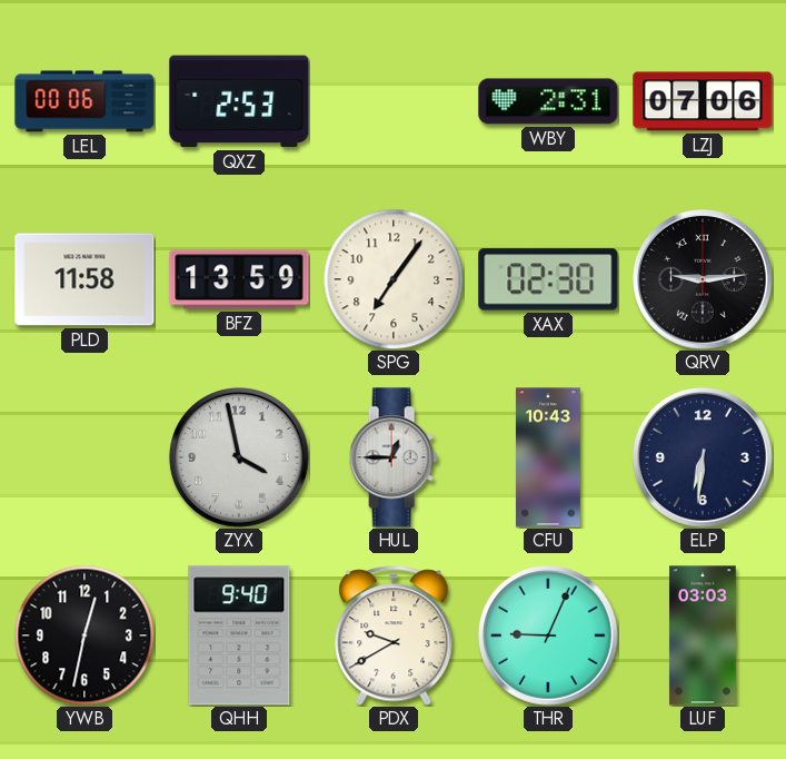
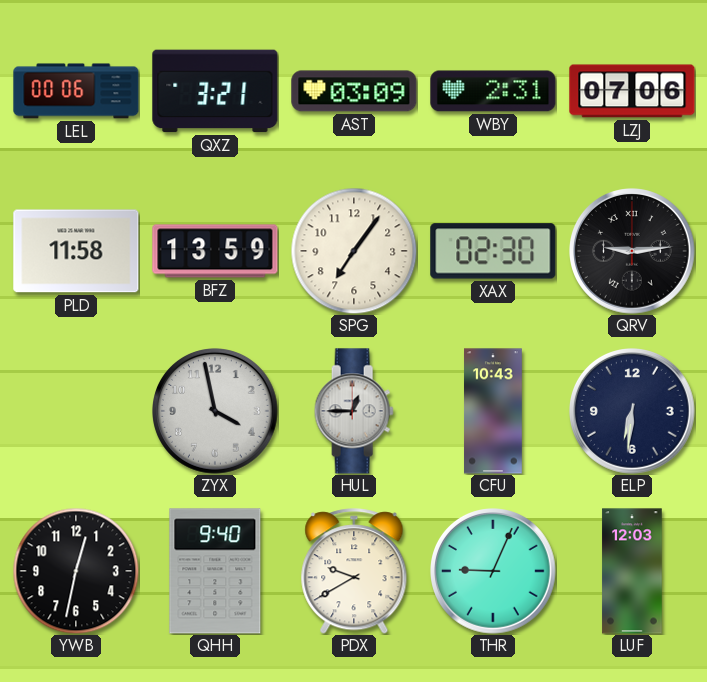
QXZ: 2:53 -> 3:21 (215, 91)
AST: none -> 03:09 (354, 91)
LUF: 03:03 -> 12:03 (632, 571)
